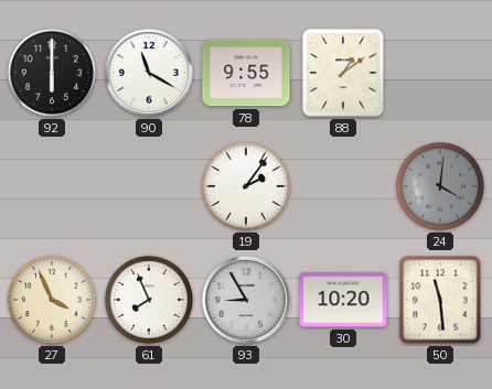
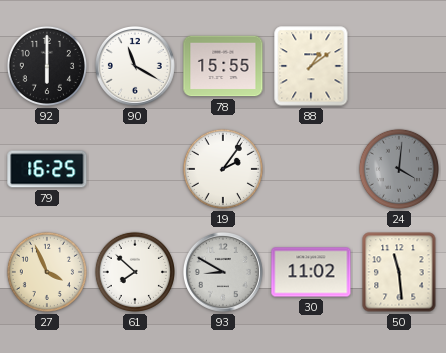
78: 9:55 -> 15:55 (223, 66)
79: none -> 16:25 (47, 169)
61: 7:56 -> 7:52 (135, 272)
93: 8:55 -> 8:50 (223, 272)
30: 10:20 -> 11:02 (311, 272)
